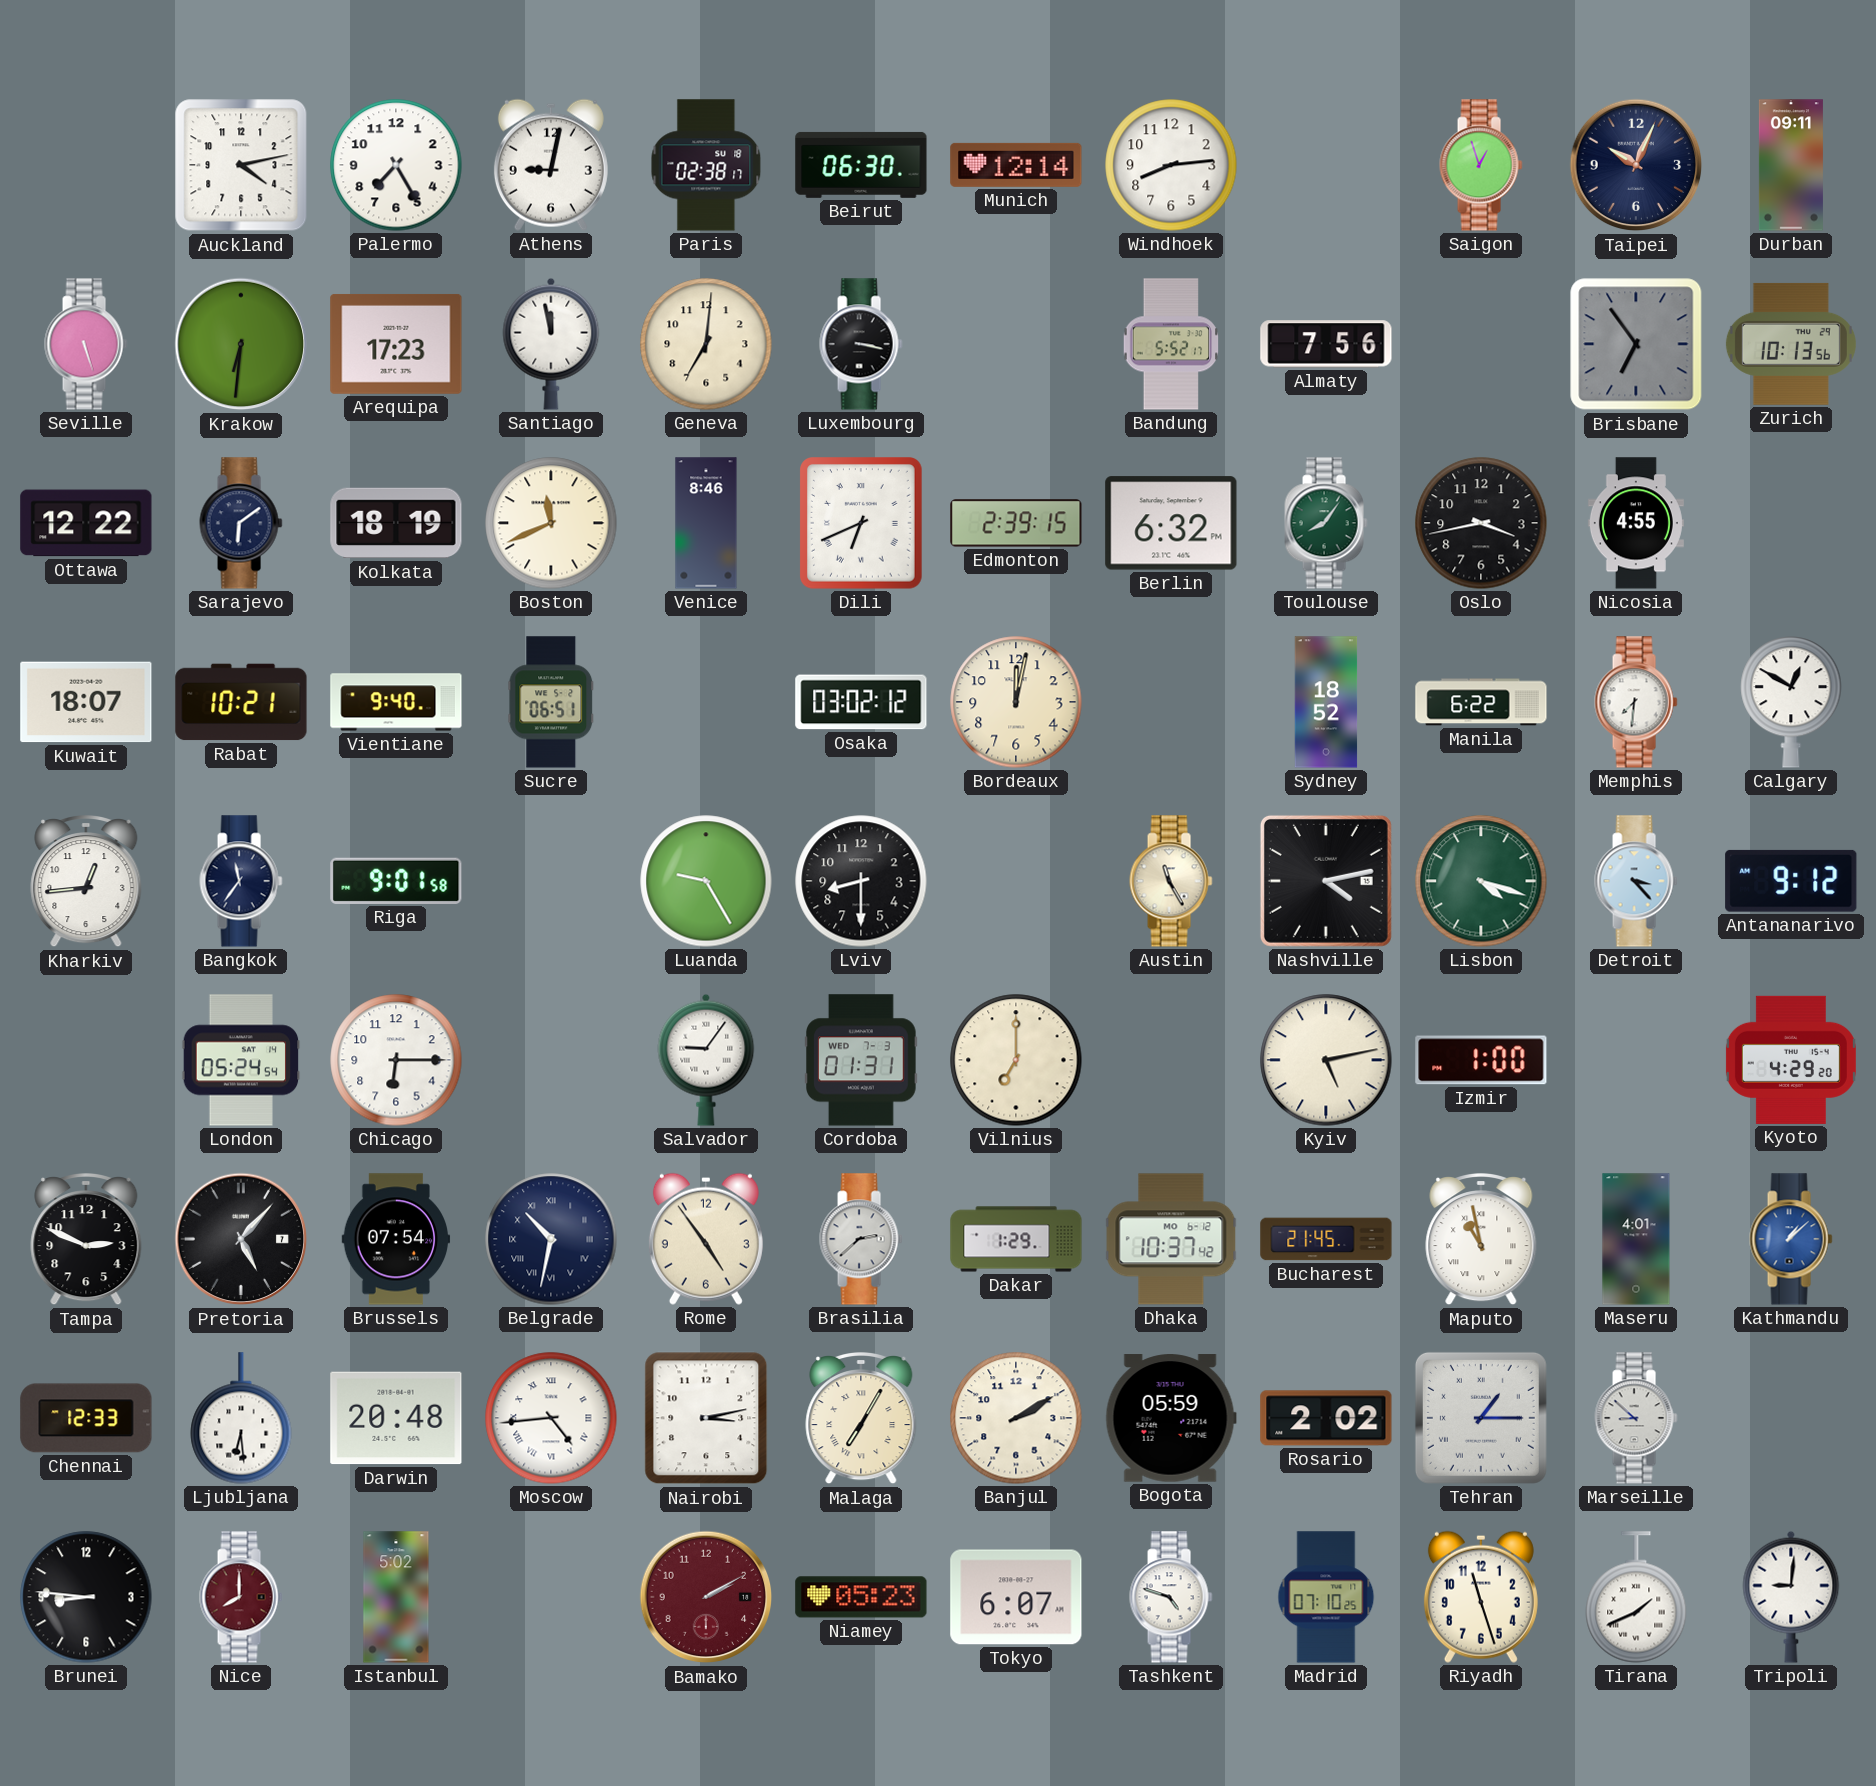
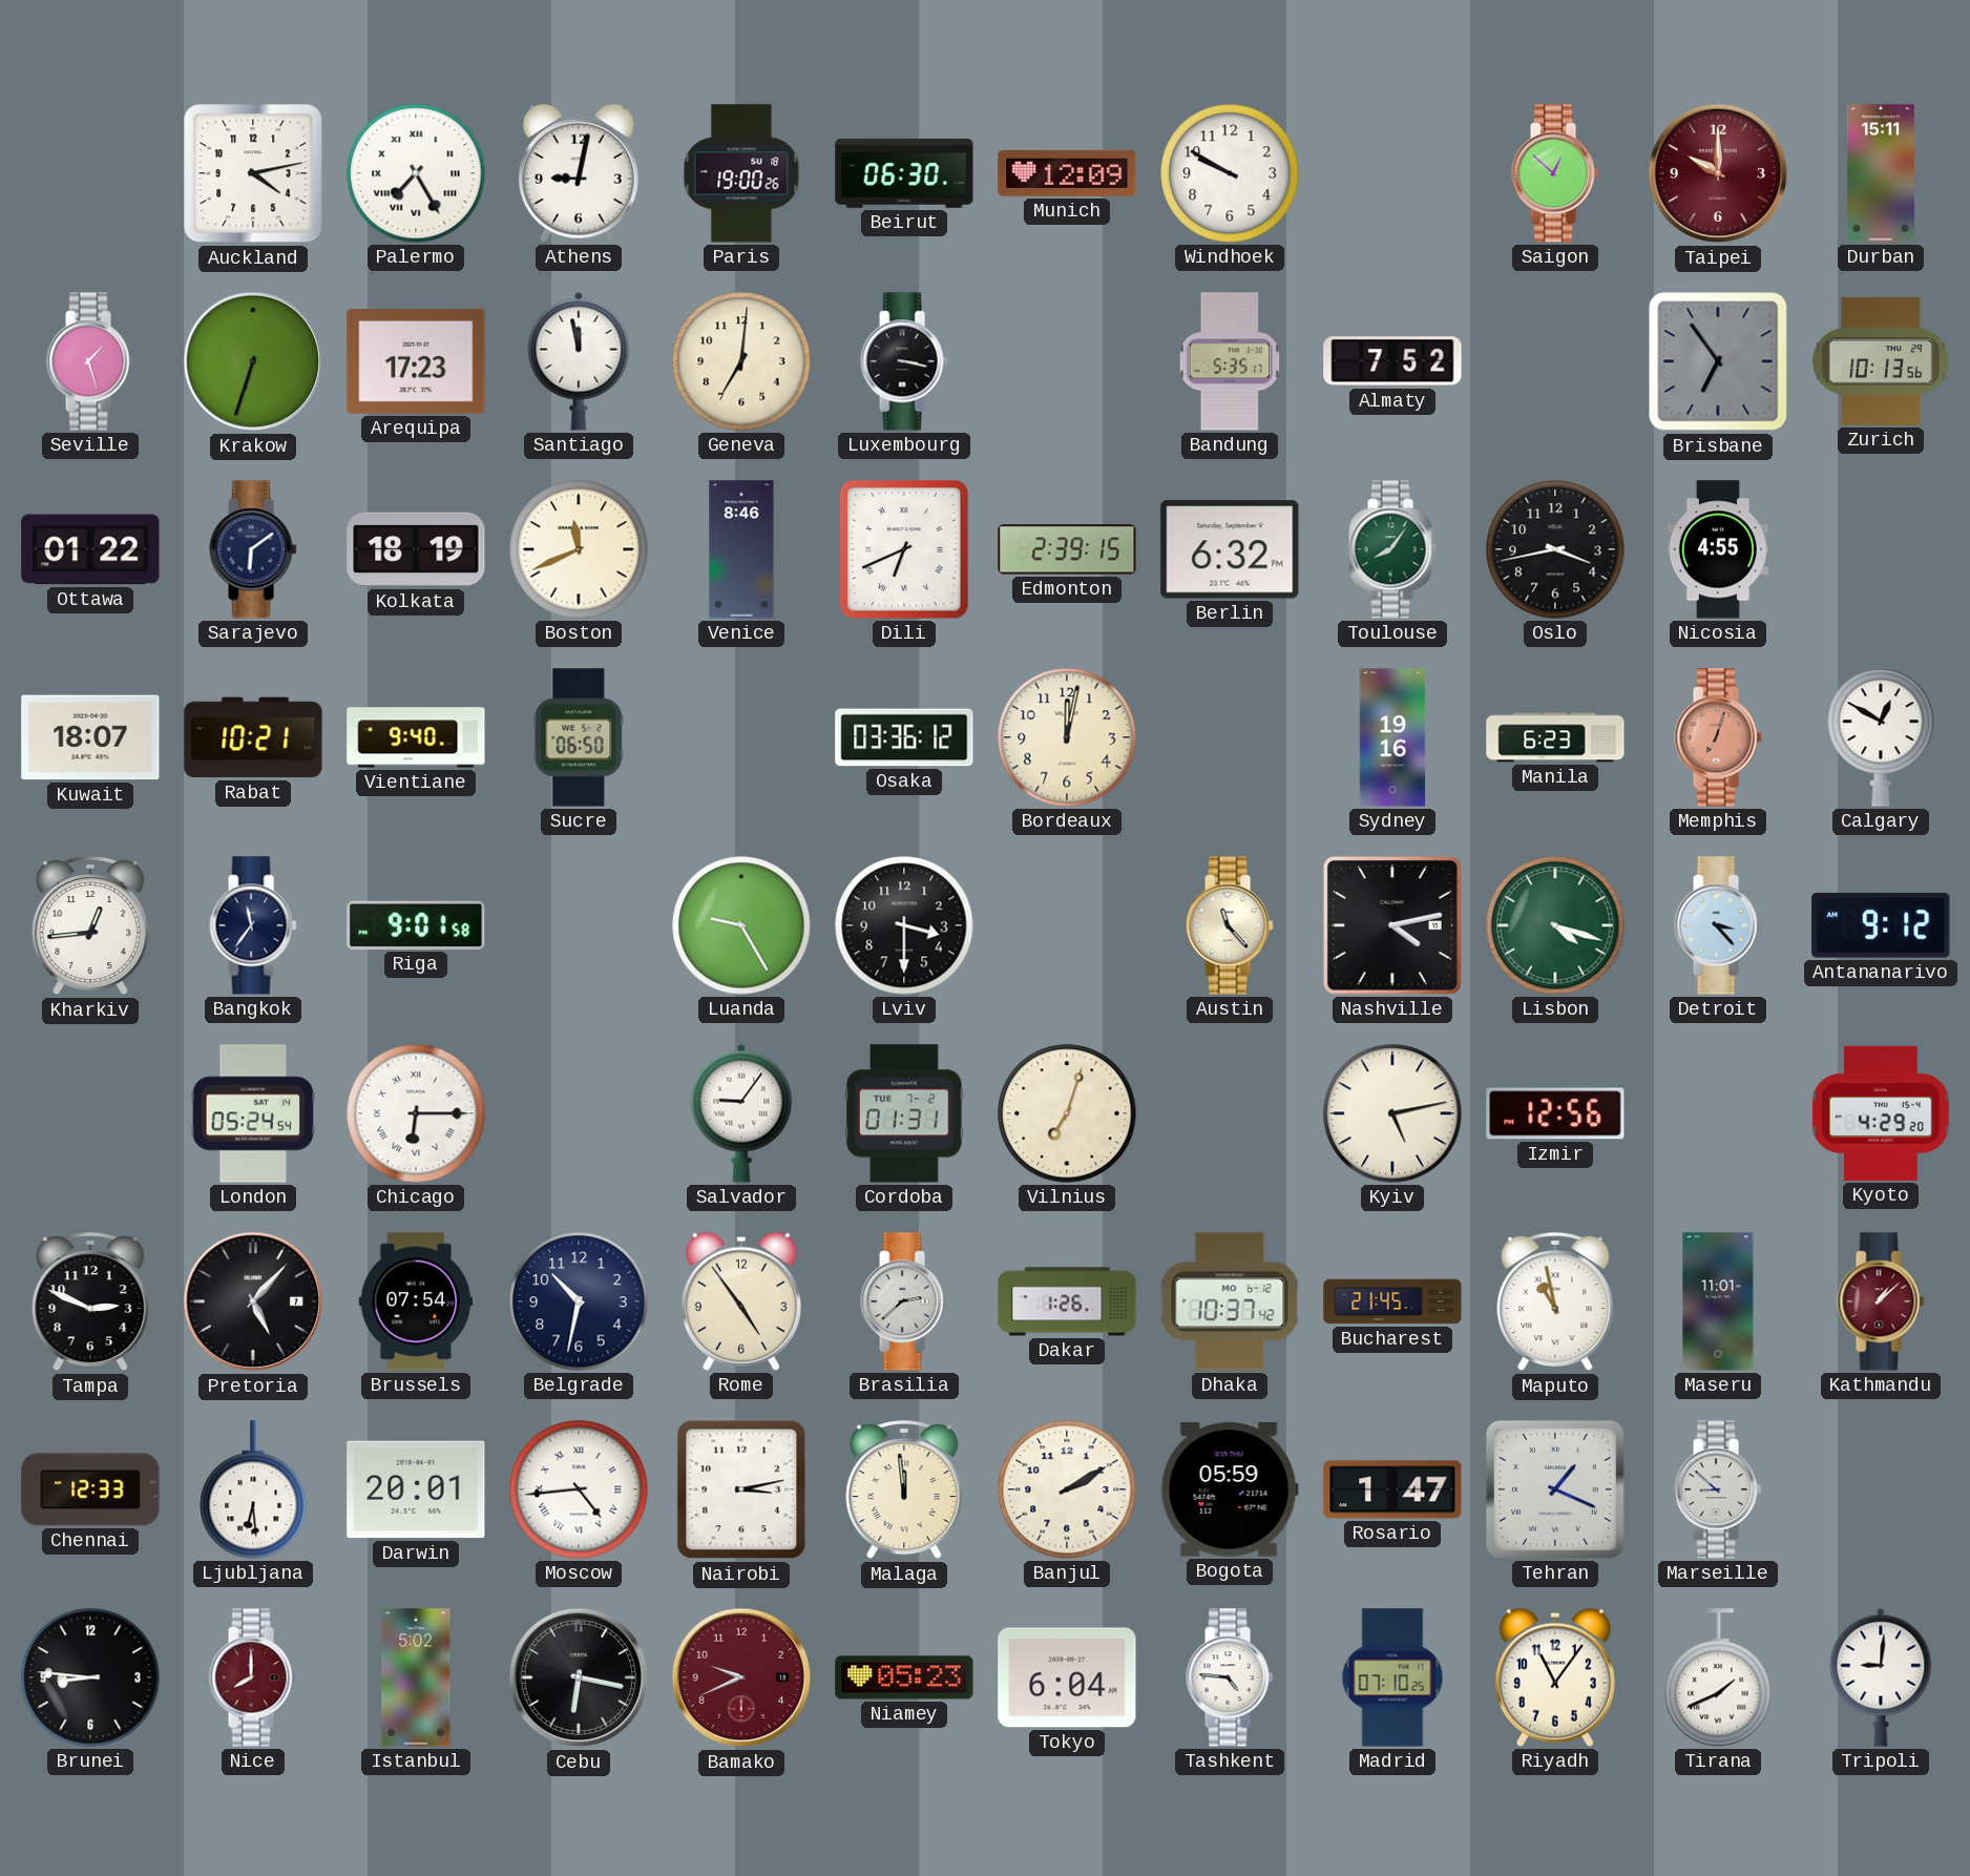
Palermo numerals: Arabic -> Roman (416, 173)
Paris: 02:38 -> 19:00 (741, 173)
Munich: 12:14 -> 12:09 (1067, 173)
Windhoek: 8:14 -> 9:50 (1230, 173)
Saigon: 12:57 -> 12:52 (1555, 173)
Taipei: 10:04 -> 10:00 (1718, 173)
Taipei dial: navy -> burgundy (1718, 173)
Durban: 09:11 -> 15:11 (1881, 173)
Seville: 5:27 -> 1:27 (90, 361)
Krakow: 6:31 -> 6:33 (253, 361)
Bandung: 5:52 -> 5:35 (1230, 361)
Almaty: 7:56 -> 7:52 (1392, 361)
Ottawa: 12:22 -> 01:22 (90, 549)
Sucre: 06:51 -> 06:50 (579, 737)
Osaka: 03:02 -> 03:36 (904, 737)
Sydney: 18:52 -> 19:16 (1392, 737)
Manila: 6:22 -> 6:23 (1555, 737)
Memphis: 7:31 -> 7:03 (1718, 737)
Memphis dial: white -> salmon (1718, 737)
Lviv: 8:30 -> 3:30 (904, 925)
Austin: 11:25 -> 11:23 (1230, 925)
Chicago numerals: Arabic -> Roman (416, 1113)
Cordoba date: WED 7-3 -> TUE 7-2 (905, 1113)
Vilnius: 7:00 -> 7:03 (1067, 1113)
Izmir: 1:00 -> 12:56 (1555, 1113)
Belgrade numerals: Roman -> Arabic (579, 1301)
Dakar: 1:29 -> 1:26 (1067, 1301)
Maseru: 4:01 -> 11:01 (1718, 1301)
Kathmandu dial: blue -> burgundy (1881, 1301)
Darwin: 20:48 -> 20:01 (416, 1489)
Malaga: 7:05 -> 11:59 (904, 1491)
Rosario: 2:02 -> 1:47 (1392, 1489)
Tehran: 1:15 -> 1:19 (1555, 1489)
Cebu: none -> 6:17 (579, 1677)
Bamako: 2:10 -> 9:41 (741, 1677)
Tokyo: 6:07 -> 6:04 (1067, 1677)
Tashkent: 4:48 -> 4:46 (1230, 1677)
Riyadh: 11:27 -> 11:06 (1555, 1677)
